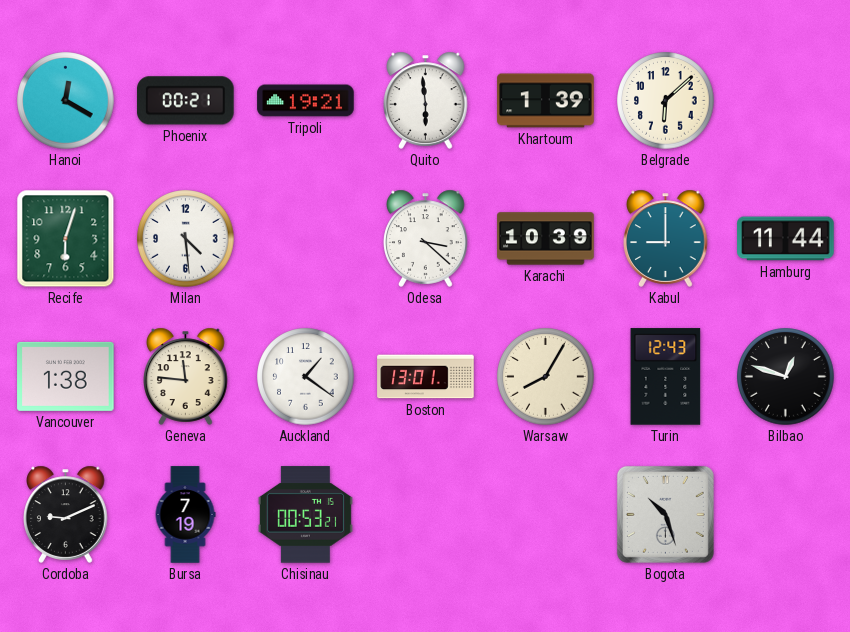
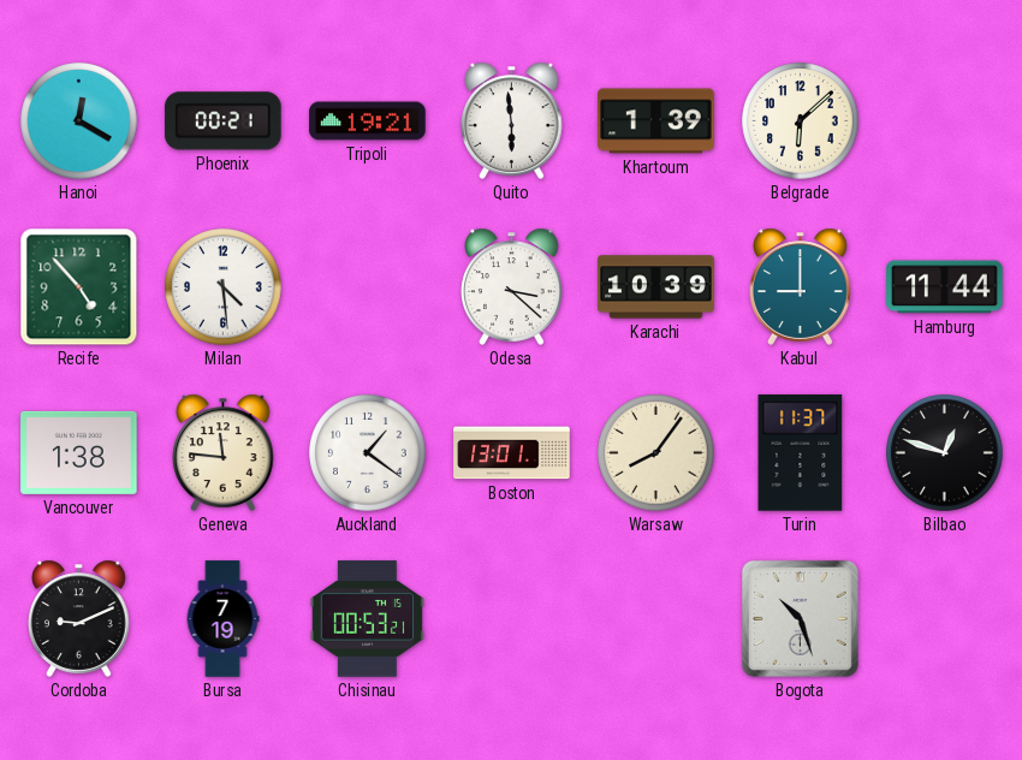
Recife: 6:03 -> 4:53 (79, 287)
Warsaw: 8:05 -> 8:06 (656, 453)
Turin: 12:43 -> 11:37 (801, 453)
